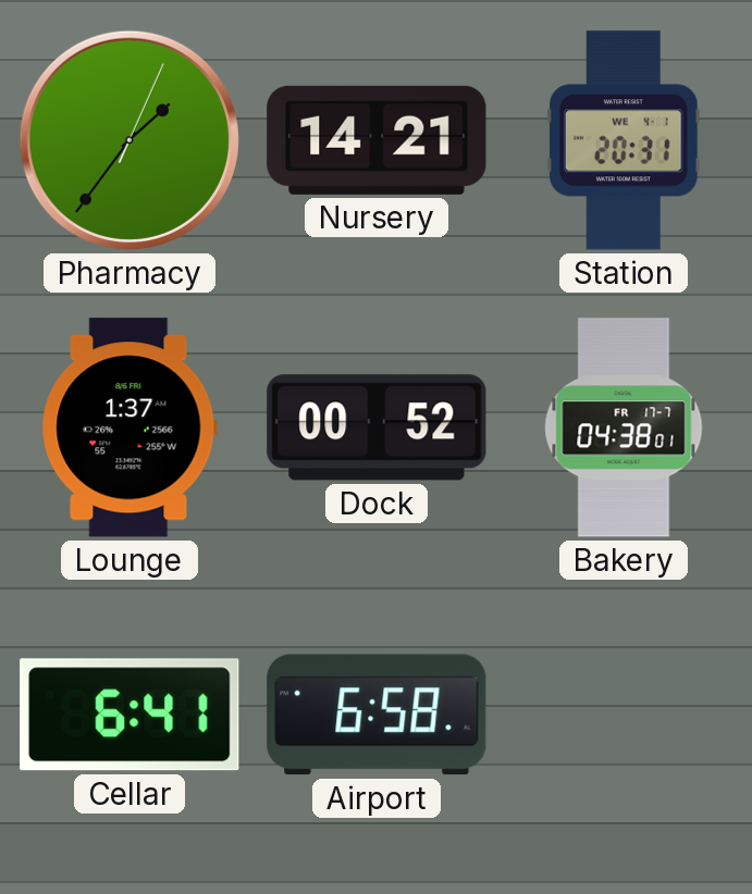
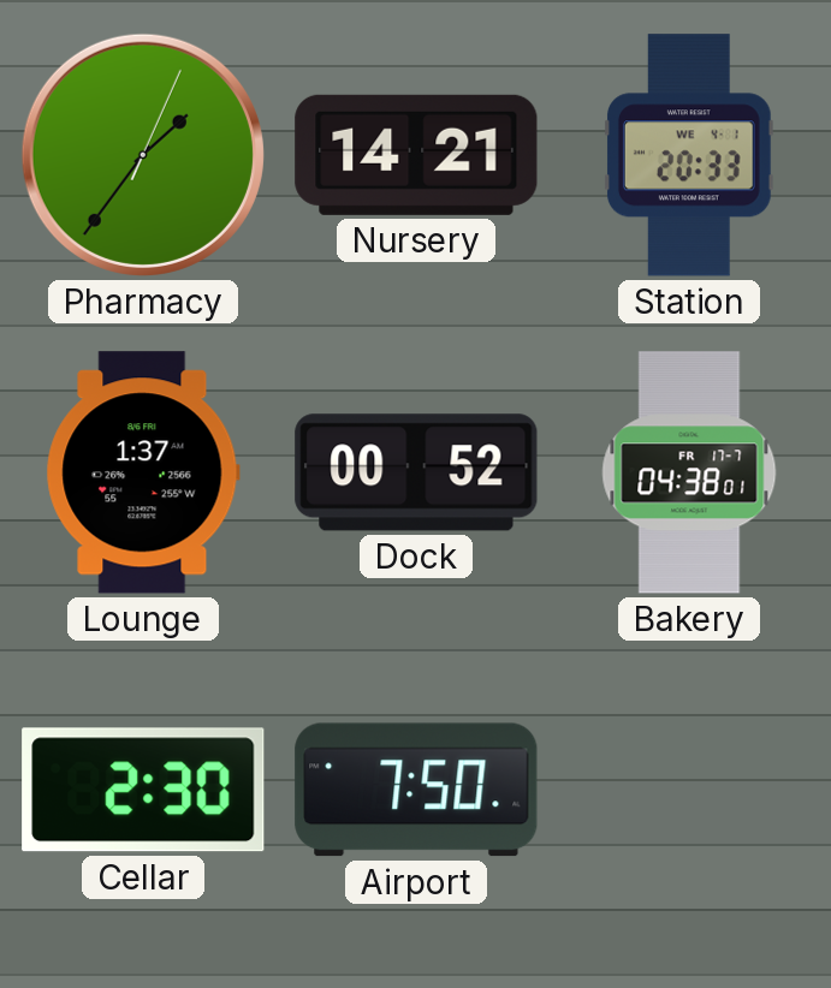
Station: 20:31 -> 20:33 (689, 155)
Cellar: 6:41 -> 2:30 (143, 790)
Airport: 6:58 -> 7:50 (416, 790)
